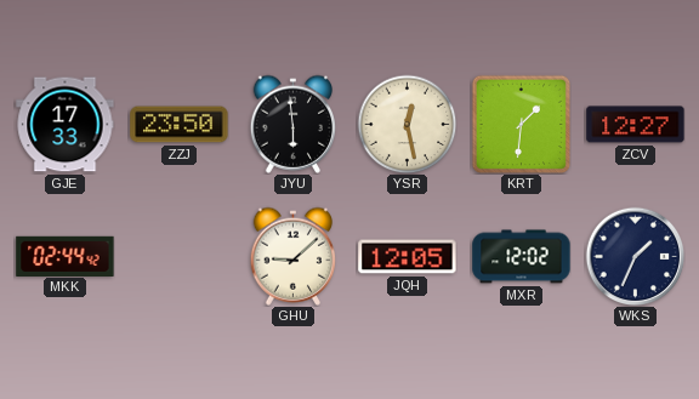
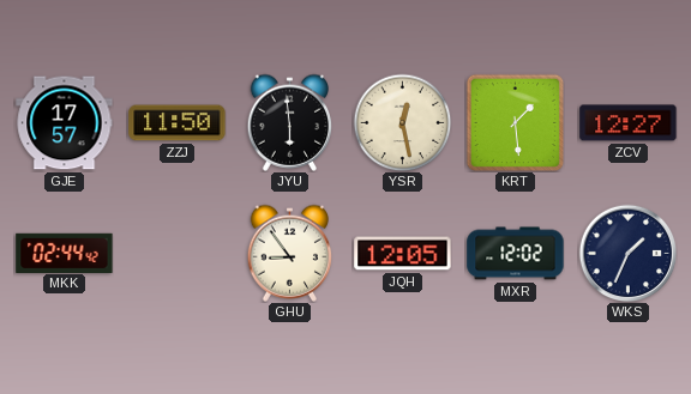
GJE: 17:33 -> 17:57 (65, 123)
ZZJ: 23:50 -> 11:50 (178, 123)
KRT: 1:31 -> 1:29 (515, 122)
GHU: 9:08 -> 8:54 (290, 253)
